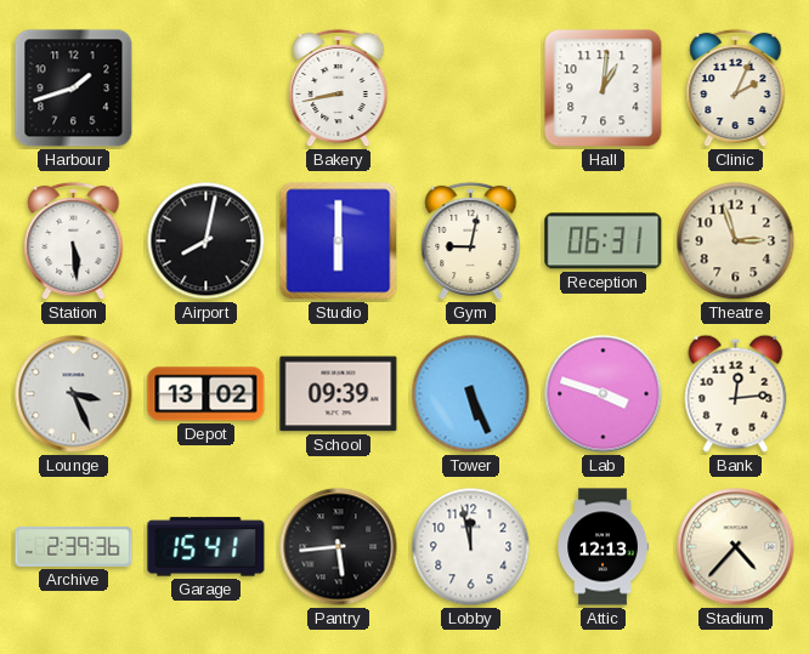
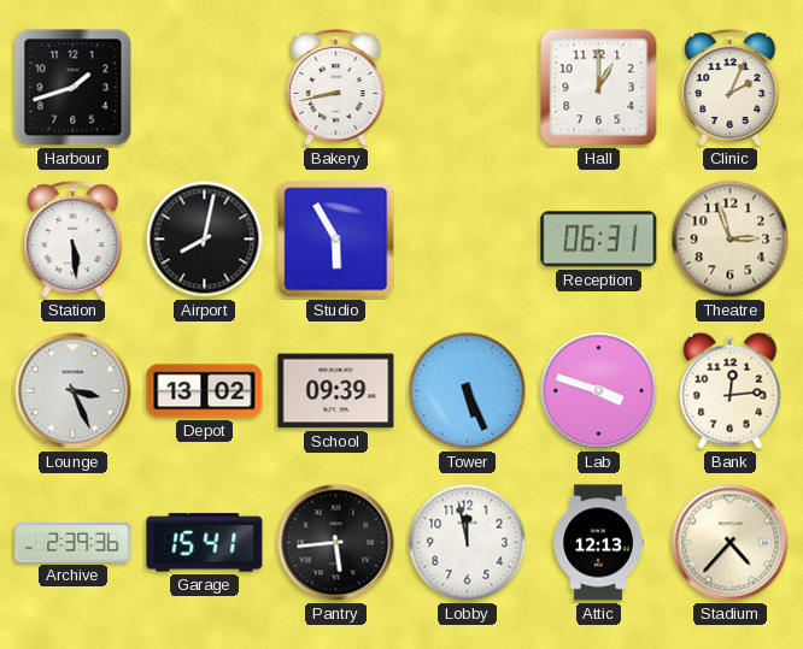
Hall: 1:01 -> 1:00 (599, 88)
Studio: 6:00 -> 5:55 (336, 240)
Gym: 9:02 -> none (471, 241)
